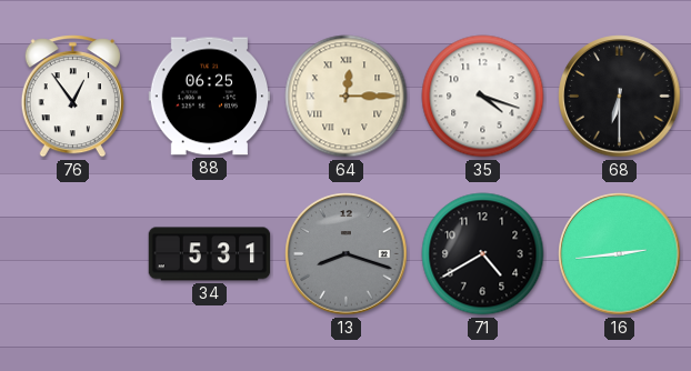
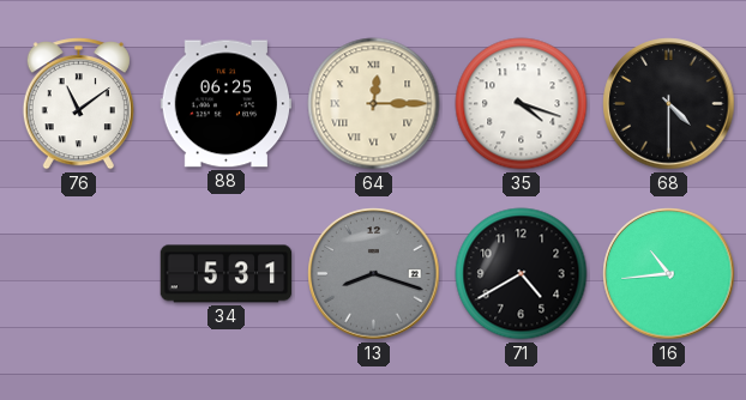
76: 12:54 -> 11:09 (78, 104)
68: 6:30 -> 4:30 (669, 104)
16: 2:44 -> 10:44 (669, 274)
